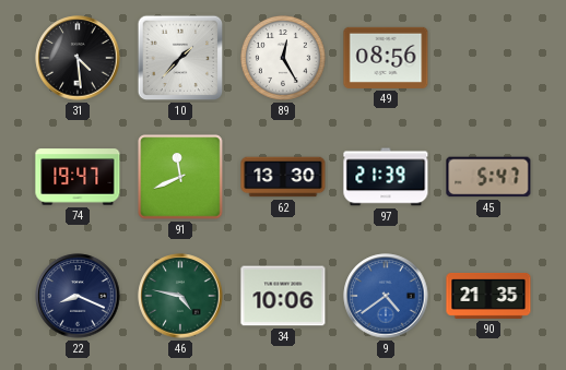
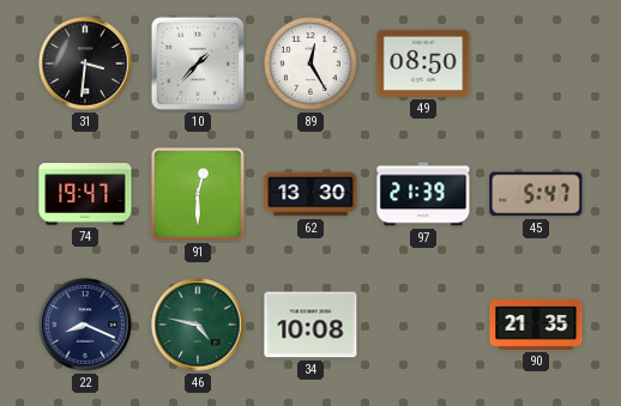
31: 4:29 -> 3:31 (85, 63)
49: 08:56 -> 08:50 (423, 63)
91: 11:41 -> 12:30 (198, 194)
34: 10:06 -> 10:08 (310, 325)
9: 4:39 -> none (386, 296)
